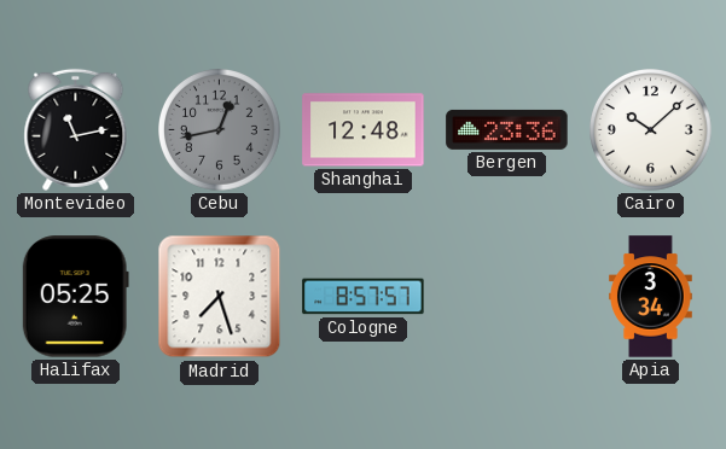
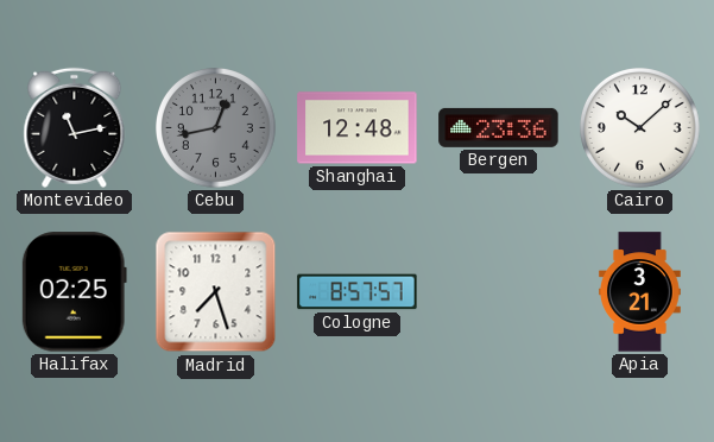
Halifax: 05:25 -> 02:25 (74, 292)
Apia: 3:34 -> 3:21 (640, 292)
